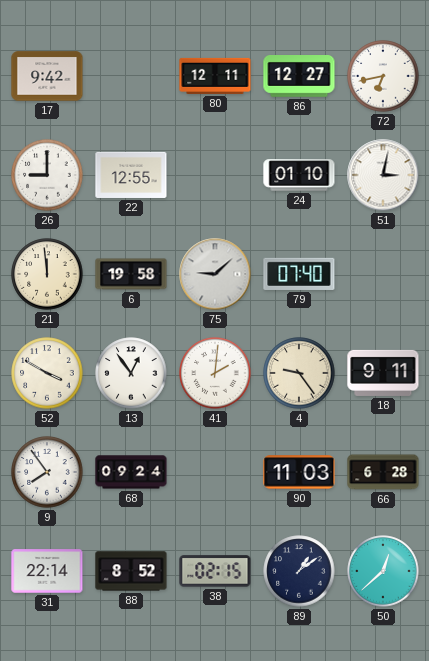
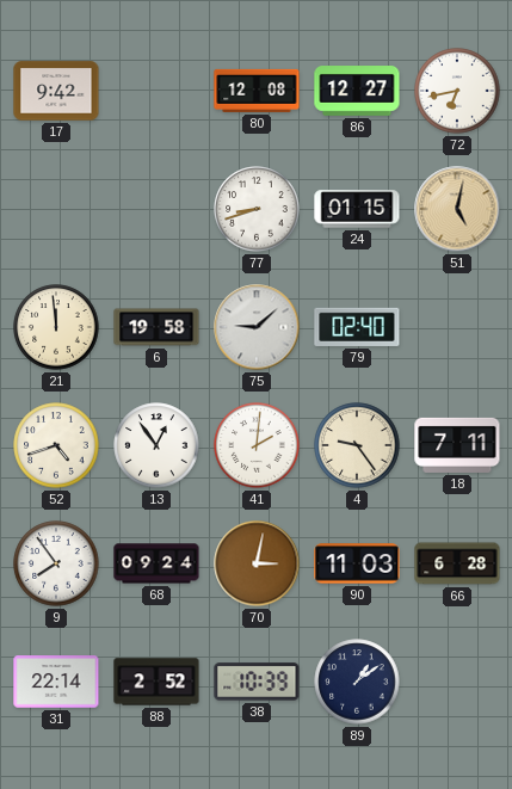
80: 12:11 -> 12:08 (257, 91)
26: 9:00 -> none (47, 175)
22: 12:55 -> none (131, 175)
77: none -> 8:42 (257, 209)
24: 01:10 -> 01:15 (357, 209)
51: 3:02 -> 5:02 (457, 209)
51 dial: white -> champagne (457, 209)
79: 07:40 -> 02:40 (357, 327)
52: 3:50 -> 4:42 (56, 445)
18: 9:11 -> 7:11 (457, 445)
70: none -> 3:02 (257, 563)
88: 8:52 -> 2:52 (156, 682)
38: 02:15 -> 10:39 (257, 682)
50: 12:38 -> none (383, 571)
